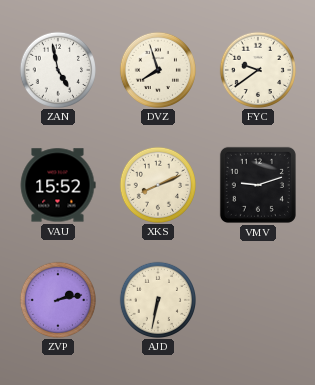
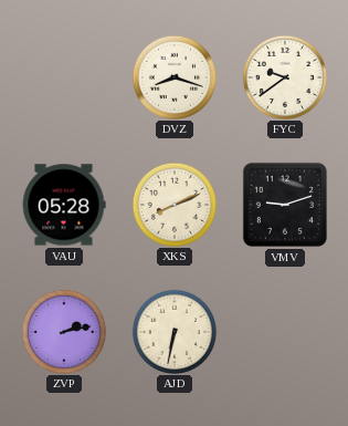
ZAN: 4:58 -> none (57, 69)
DVZ: 7:57 -> 8:18 (173, 76)
VAU: 15:52 -> 05:28 (64, 205)
